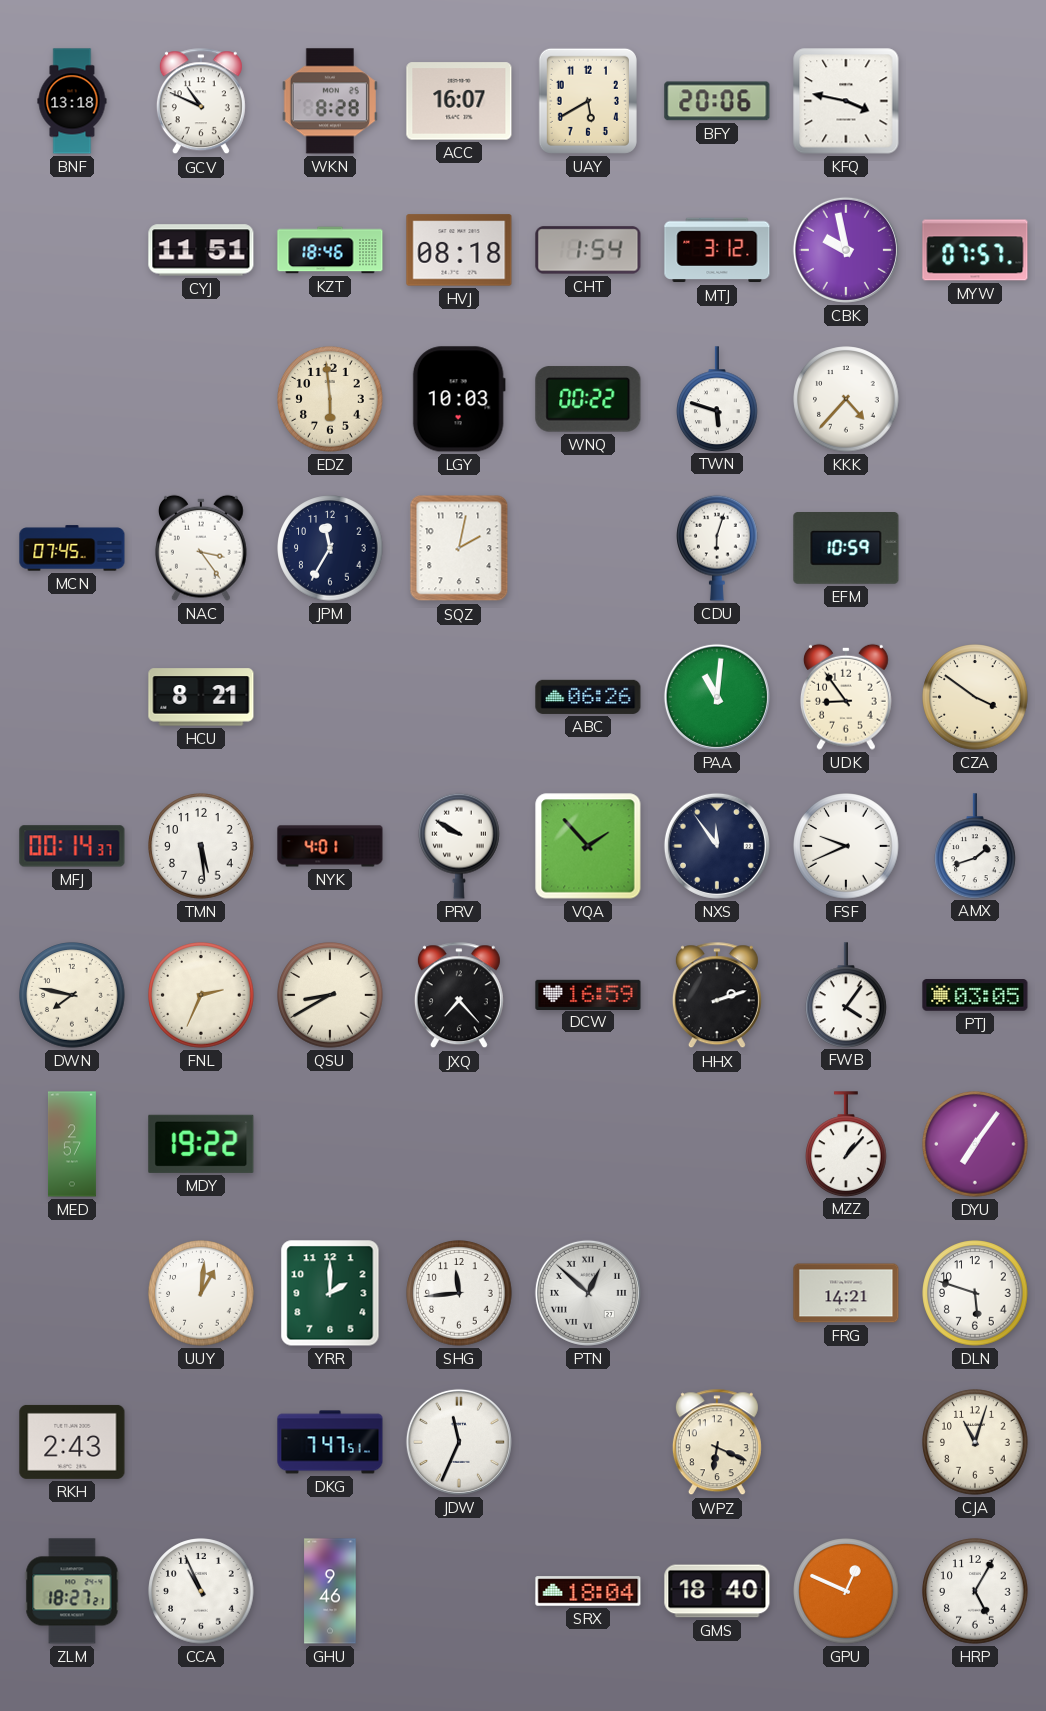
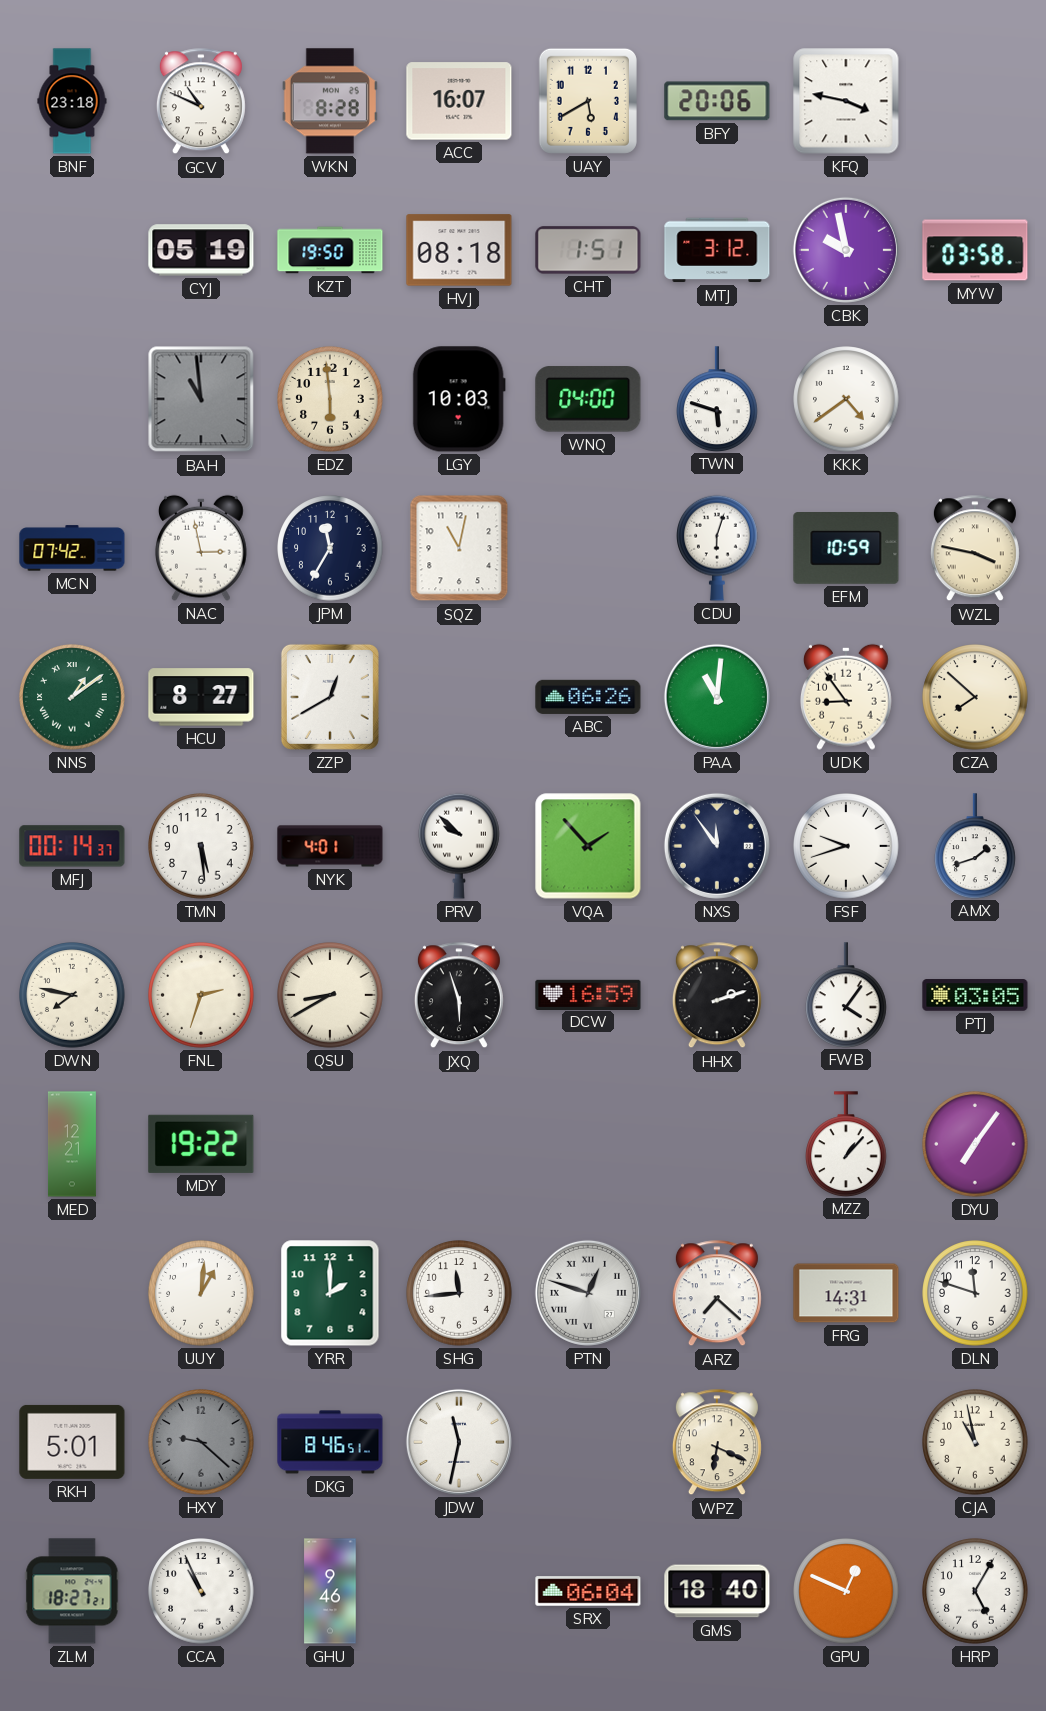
BNF: 13:18 -> 23:18 (72, 101)
CYJ: 11:51 -> 05:19 (201, 250)
KZT: 18:46 -> 19:50 (330, 250)
CHT: 1:54 -> 1:51 (588, 250)
MYW: 07:57 -> 03:58 (975, 250)
BAH: none -> 10:59 (201, 399)
WNQ: 00:22 -> 04:00 (588, 399)
KKK: 4:37 -> 4:39 (846, 399)
MCN: 07:45 -> 07:42 (72, 548)
NAC: 3:24 -> 2:58 (201, 548)
SQZ: 2:02 -> 11:02 (459, 548)
WZL: none -> 3:47 (975, 549)
NNS: none -> 1:09 (72, 697)
HCU: 8:21 -> 8:27 (201, 697)
ZZP: none -> 12:40 (330, 697)
CZA: 3:51 -> 7:52 (975, 697)
PRV: 9:50 -> 9:52 (460, 846)
FSF: 9:41 -> 9:42 (846, 846)
FNL: 2:34 -> 2:33 (201, 995)
JXQ: 7:23 -> 5:57 (459, 996)
MED: 2:57 -> 12:21 (72, 1144)
PTN: 12:52 -> 12:48 (588, 1293)
ARZ: none -> 7:22 (717, 1294)
FRG: 14:21 -> 14:31 (846, 1293)
DLN: 5:48 -> 11:48 (975, 1293)
RKH: 2:43 -> 5:01 (72, 1442)
HXY: none -> 9:22 (201, 1442)
DKG: 7:47 -> 8:46 (330, 1442)
JDW: 11:34 -> 11:32 (459, 1442)
CJA: 11:03 -> 10:58 (975, 1442)
SRX: 18:04 -> 06:04 (588, 1591)
